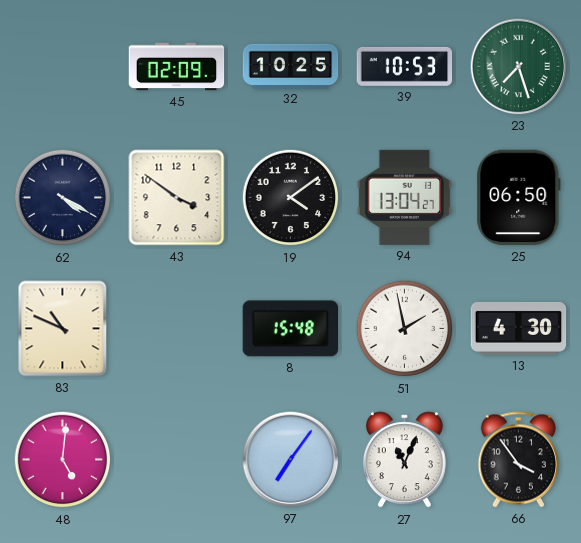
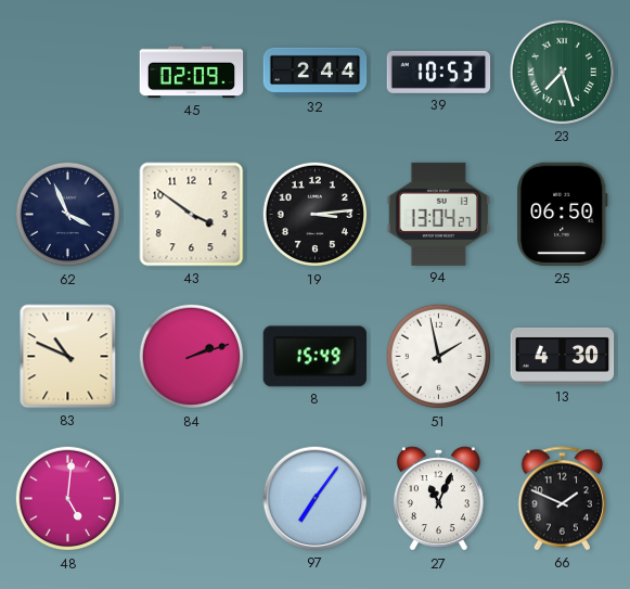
32: 10:25 -> 2:44 (316, 72)
62: 4:20 -> 3:56 (68, 215)
19: 4:09 -> 3:14 (316, 215)
84: none -> 2:12 (192, 357)
8: 15:48 -> 15:49 (316, 357)
66: 3:54 -> 1:49 (563, 499)
